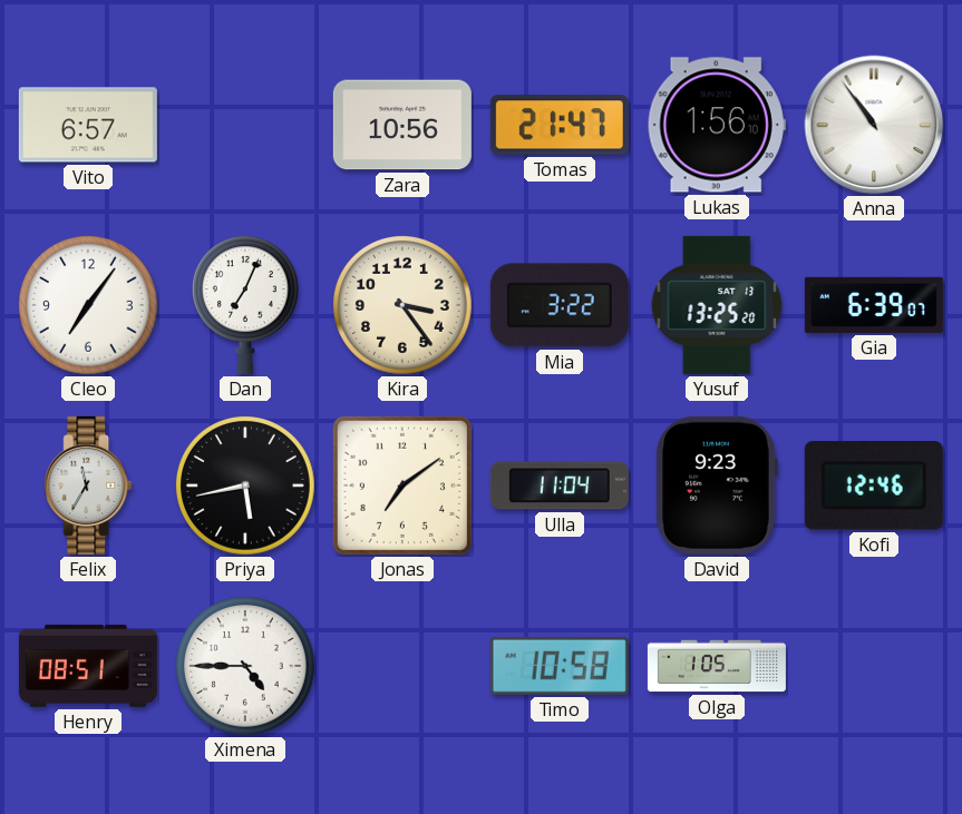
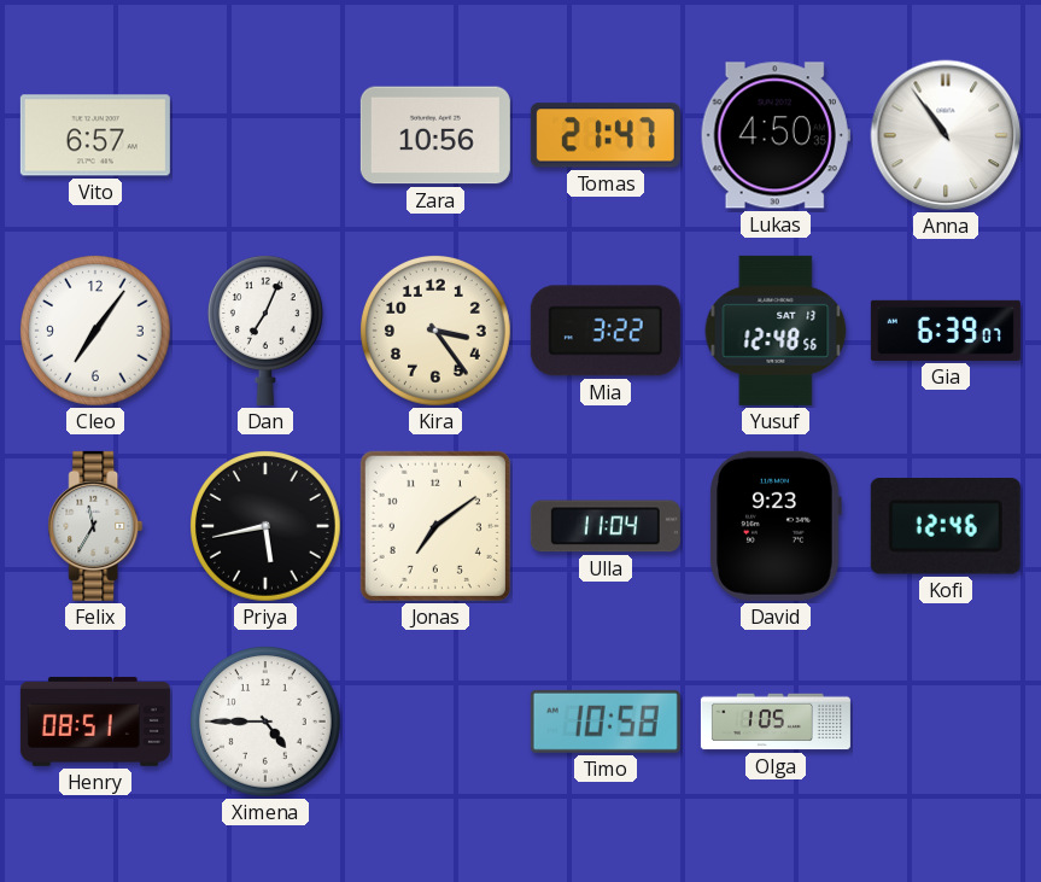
Lukas: 1:56 -> 4:50 (776, 135)
Yusuf: 13:25 -> 12:48 (776, 331)
